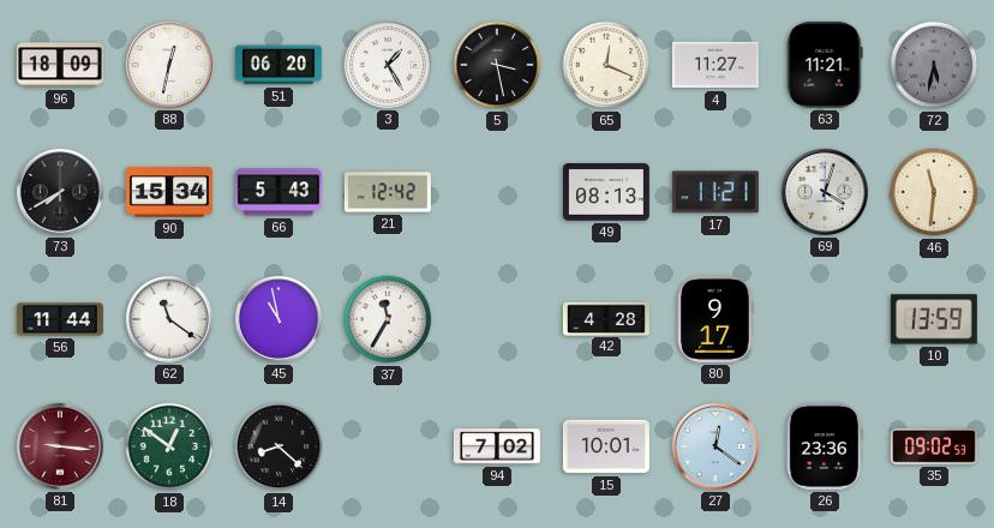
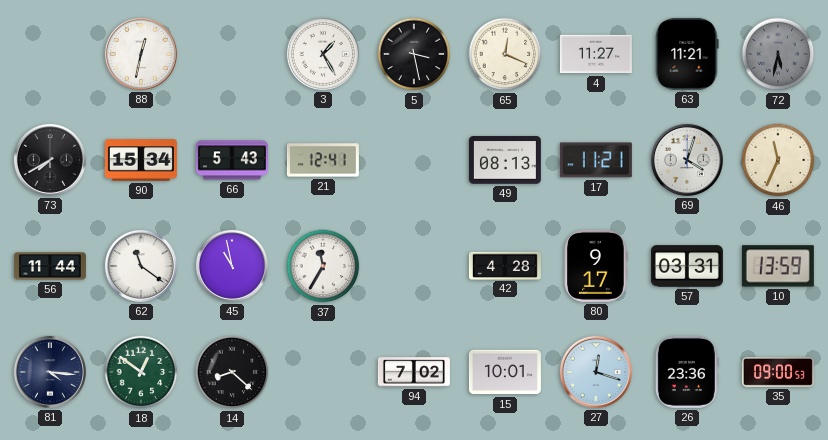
96: 18:09 -> none (60, 65)
51: 06:20 -> none (279, 65)
21: 12:42 -> 12:41 (323, 160)
46: 11:31 -> 11:34 (778, 160)
57: none -> 03:31 (687, 266)
81: 9:16 -> 4:16 (50, 372)
81 dial: burgundy -> navy (50, 372)
27: 12:21 -> 12:18 (596, 372)
35: 09:02 -> 09:00 (778, 372)
